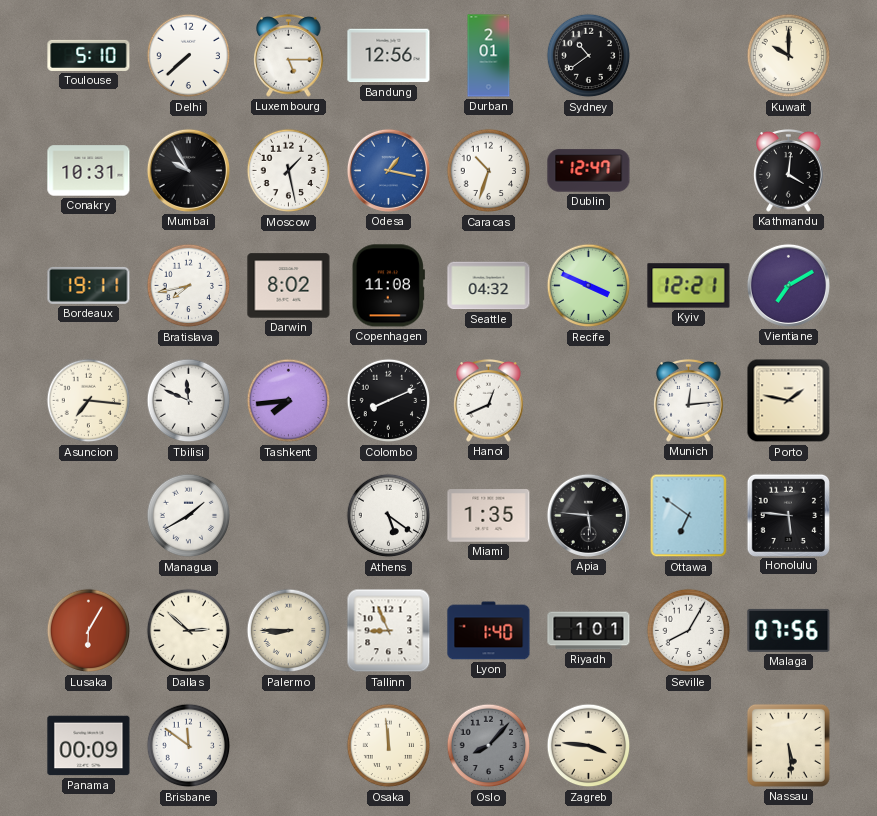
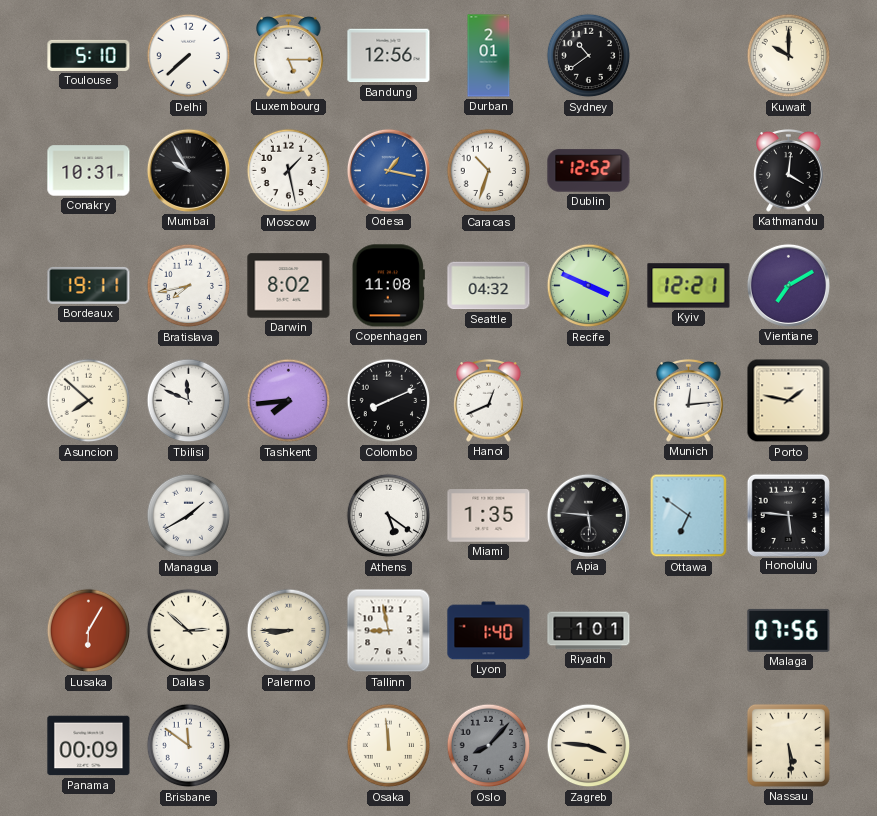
Dublin: 12:47 -> 12:52 (589, 171)
Asuncion: 7:16 -> 7:52 (89, 401)
Tallinn: 8:56 -> 8:58 (389, 631)
Seville: 8:05 -> none (689, 631)
